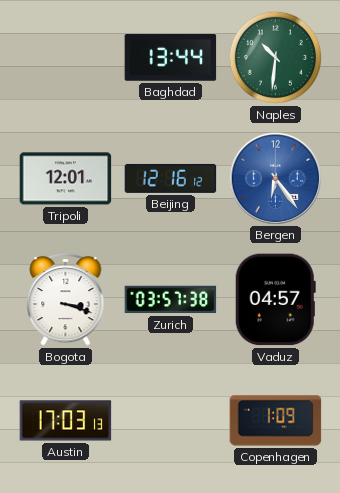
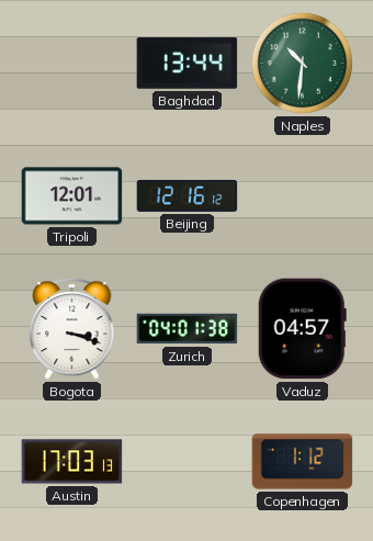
Bergen: 6:24 -> none (275, 178)
Zurich: 03:57 -> 04:01 (188, 329)
Copenhagen: 1:09 -> 1:12 (303, 462)
